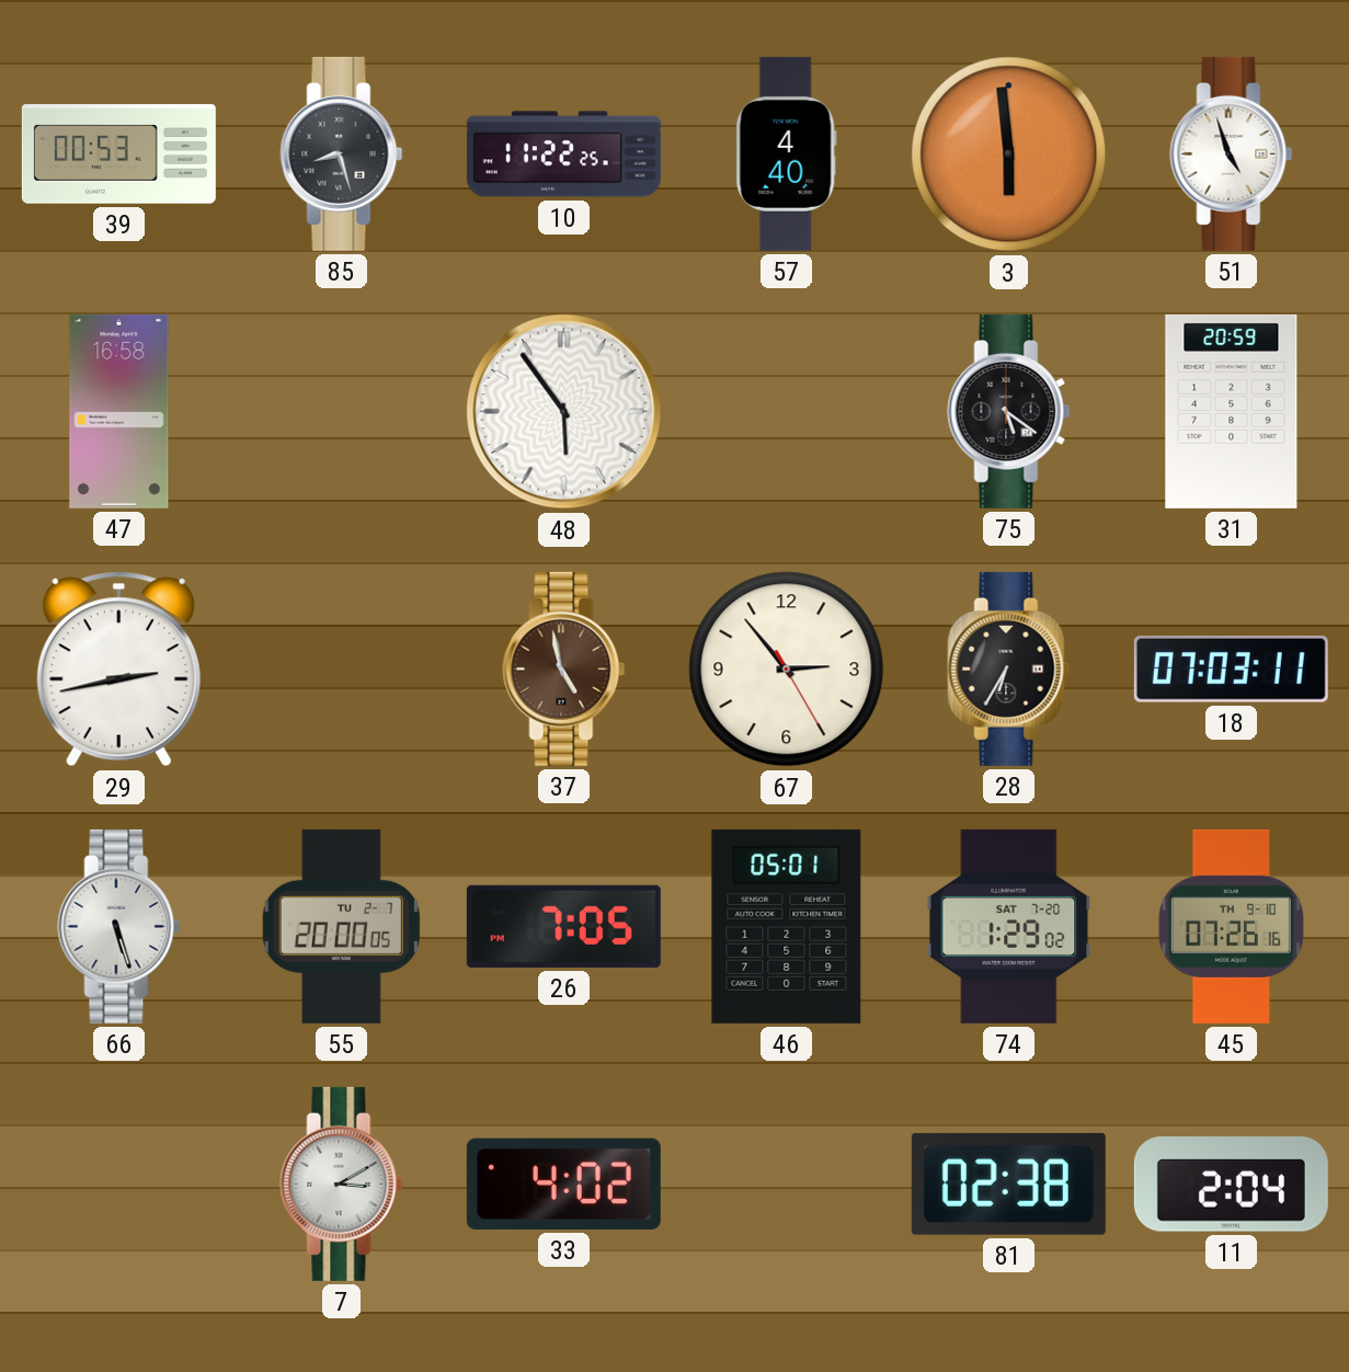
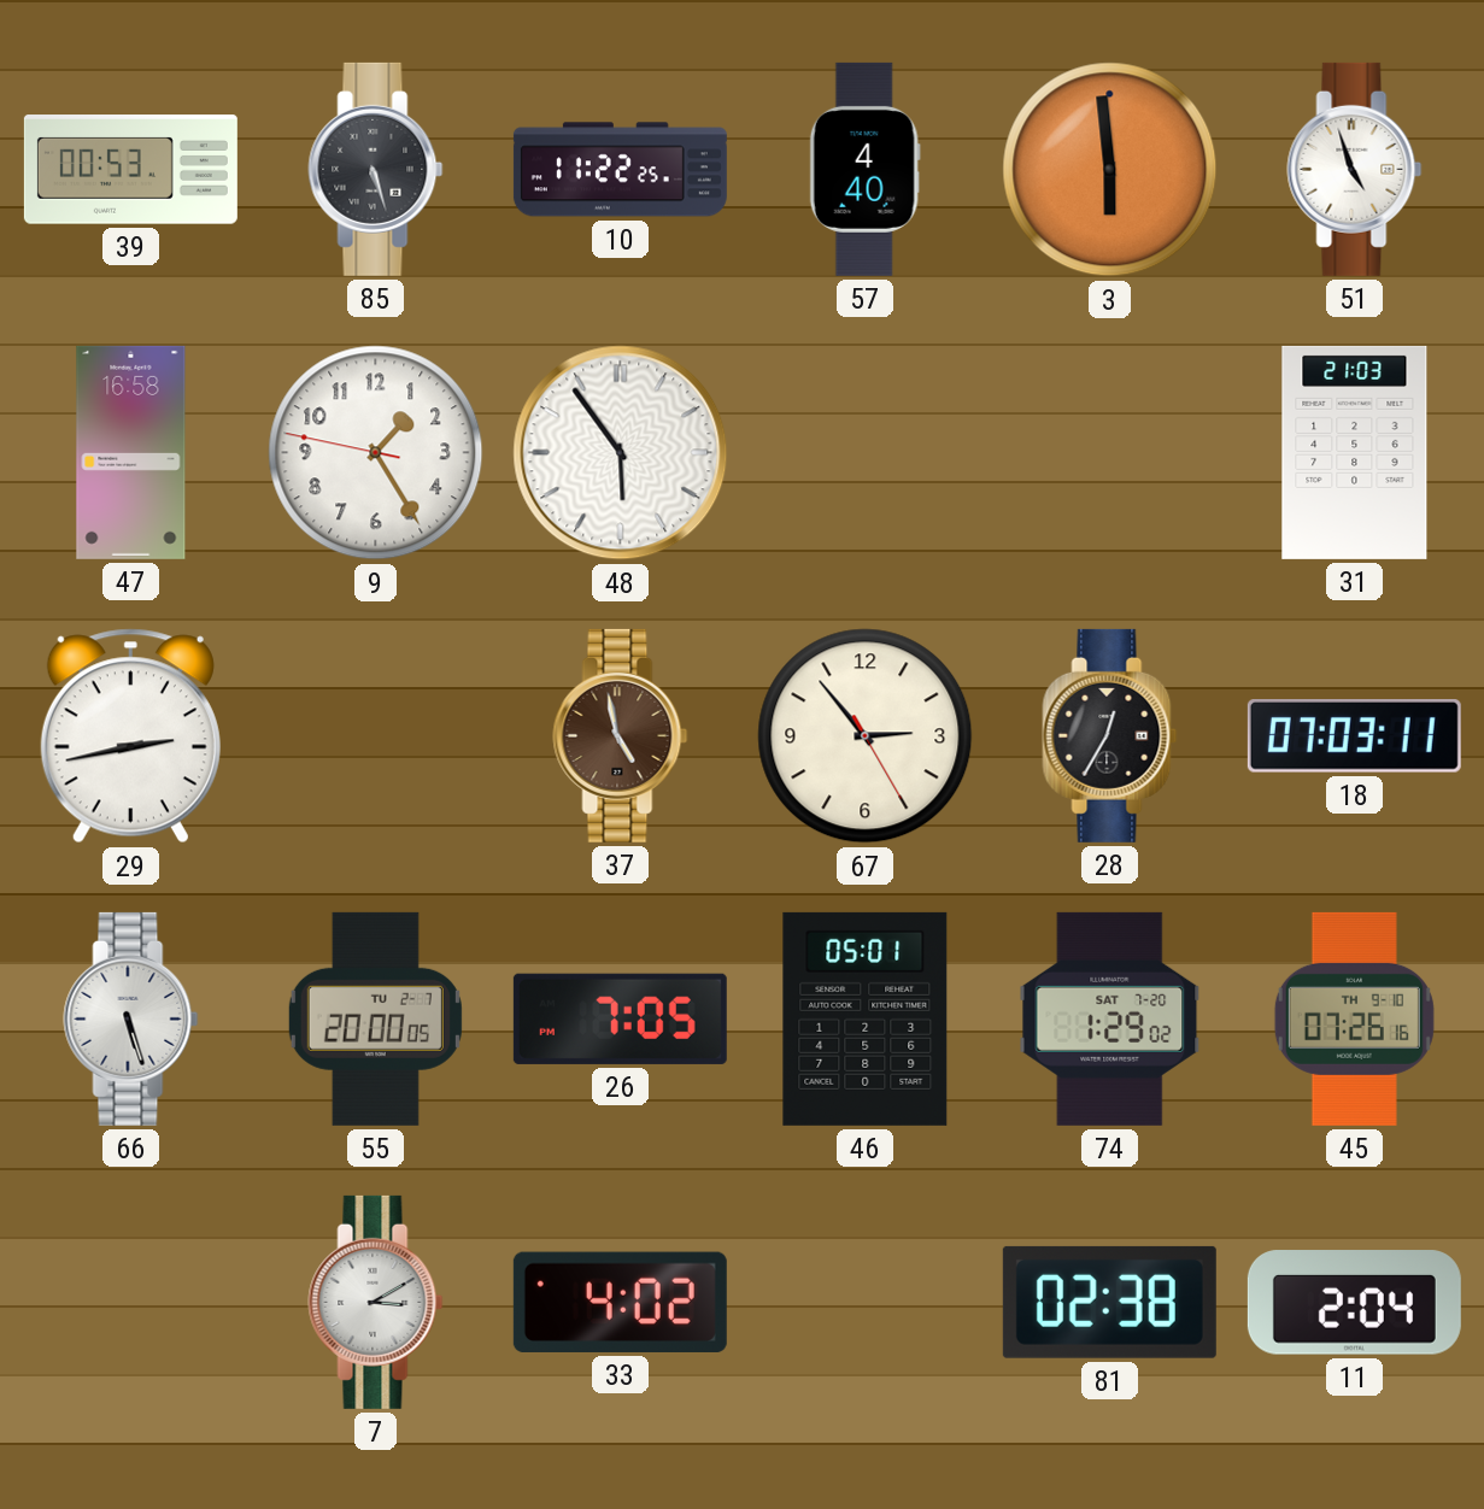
85: 8:27 -> 5:27 (376, 169)
9: none -> 1:24 (376, 453)
75: 5:21 -> none (1009, 411)
31: 20:59 -> 21:03 (1355, 452)
28: 6:35 -> 12:35 (1110, 735)
